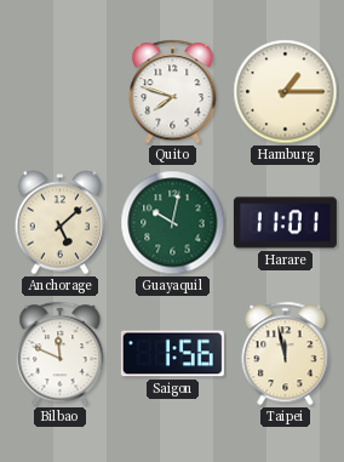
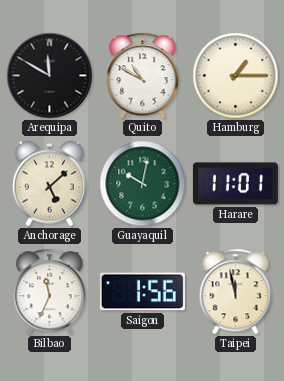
Arequipa: none -> 11:50 (50, 76)
Quito: 7:48 -> 10:50 (143, 76)
Bilbao: 11:49 -> 11:34 (50, 292)
